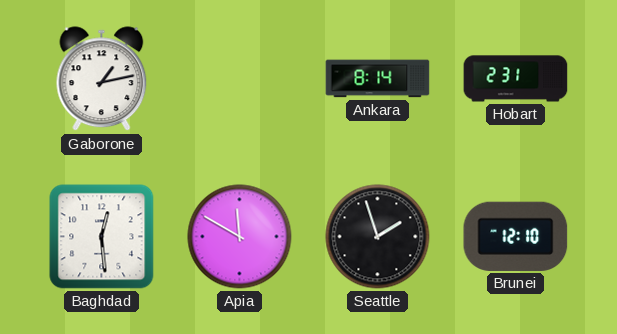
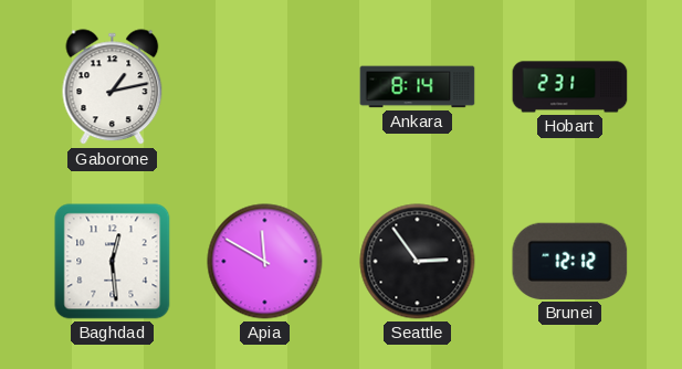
Seattle: 1:57 -> 2:54 (418, 262)
Brunei: 12:10 -> 12:12 (570, 261)
